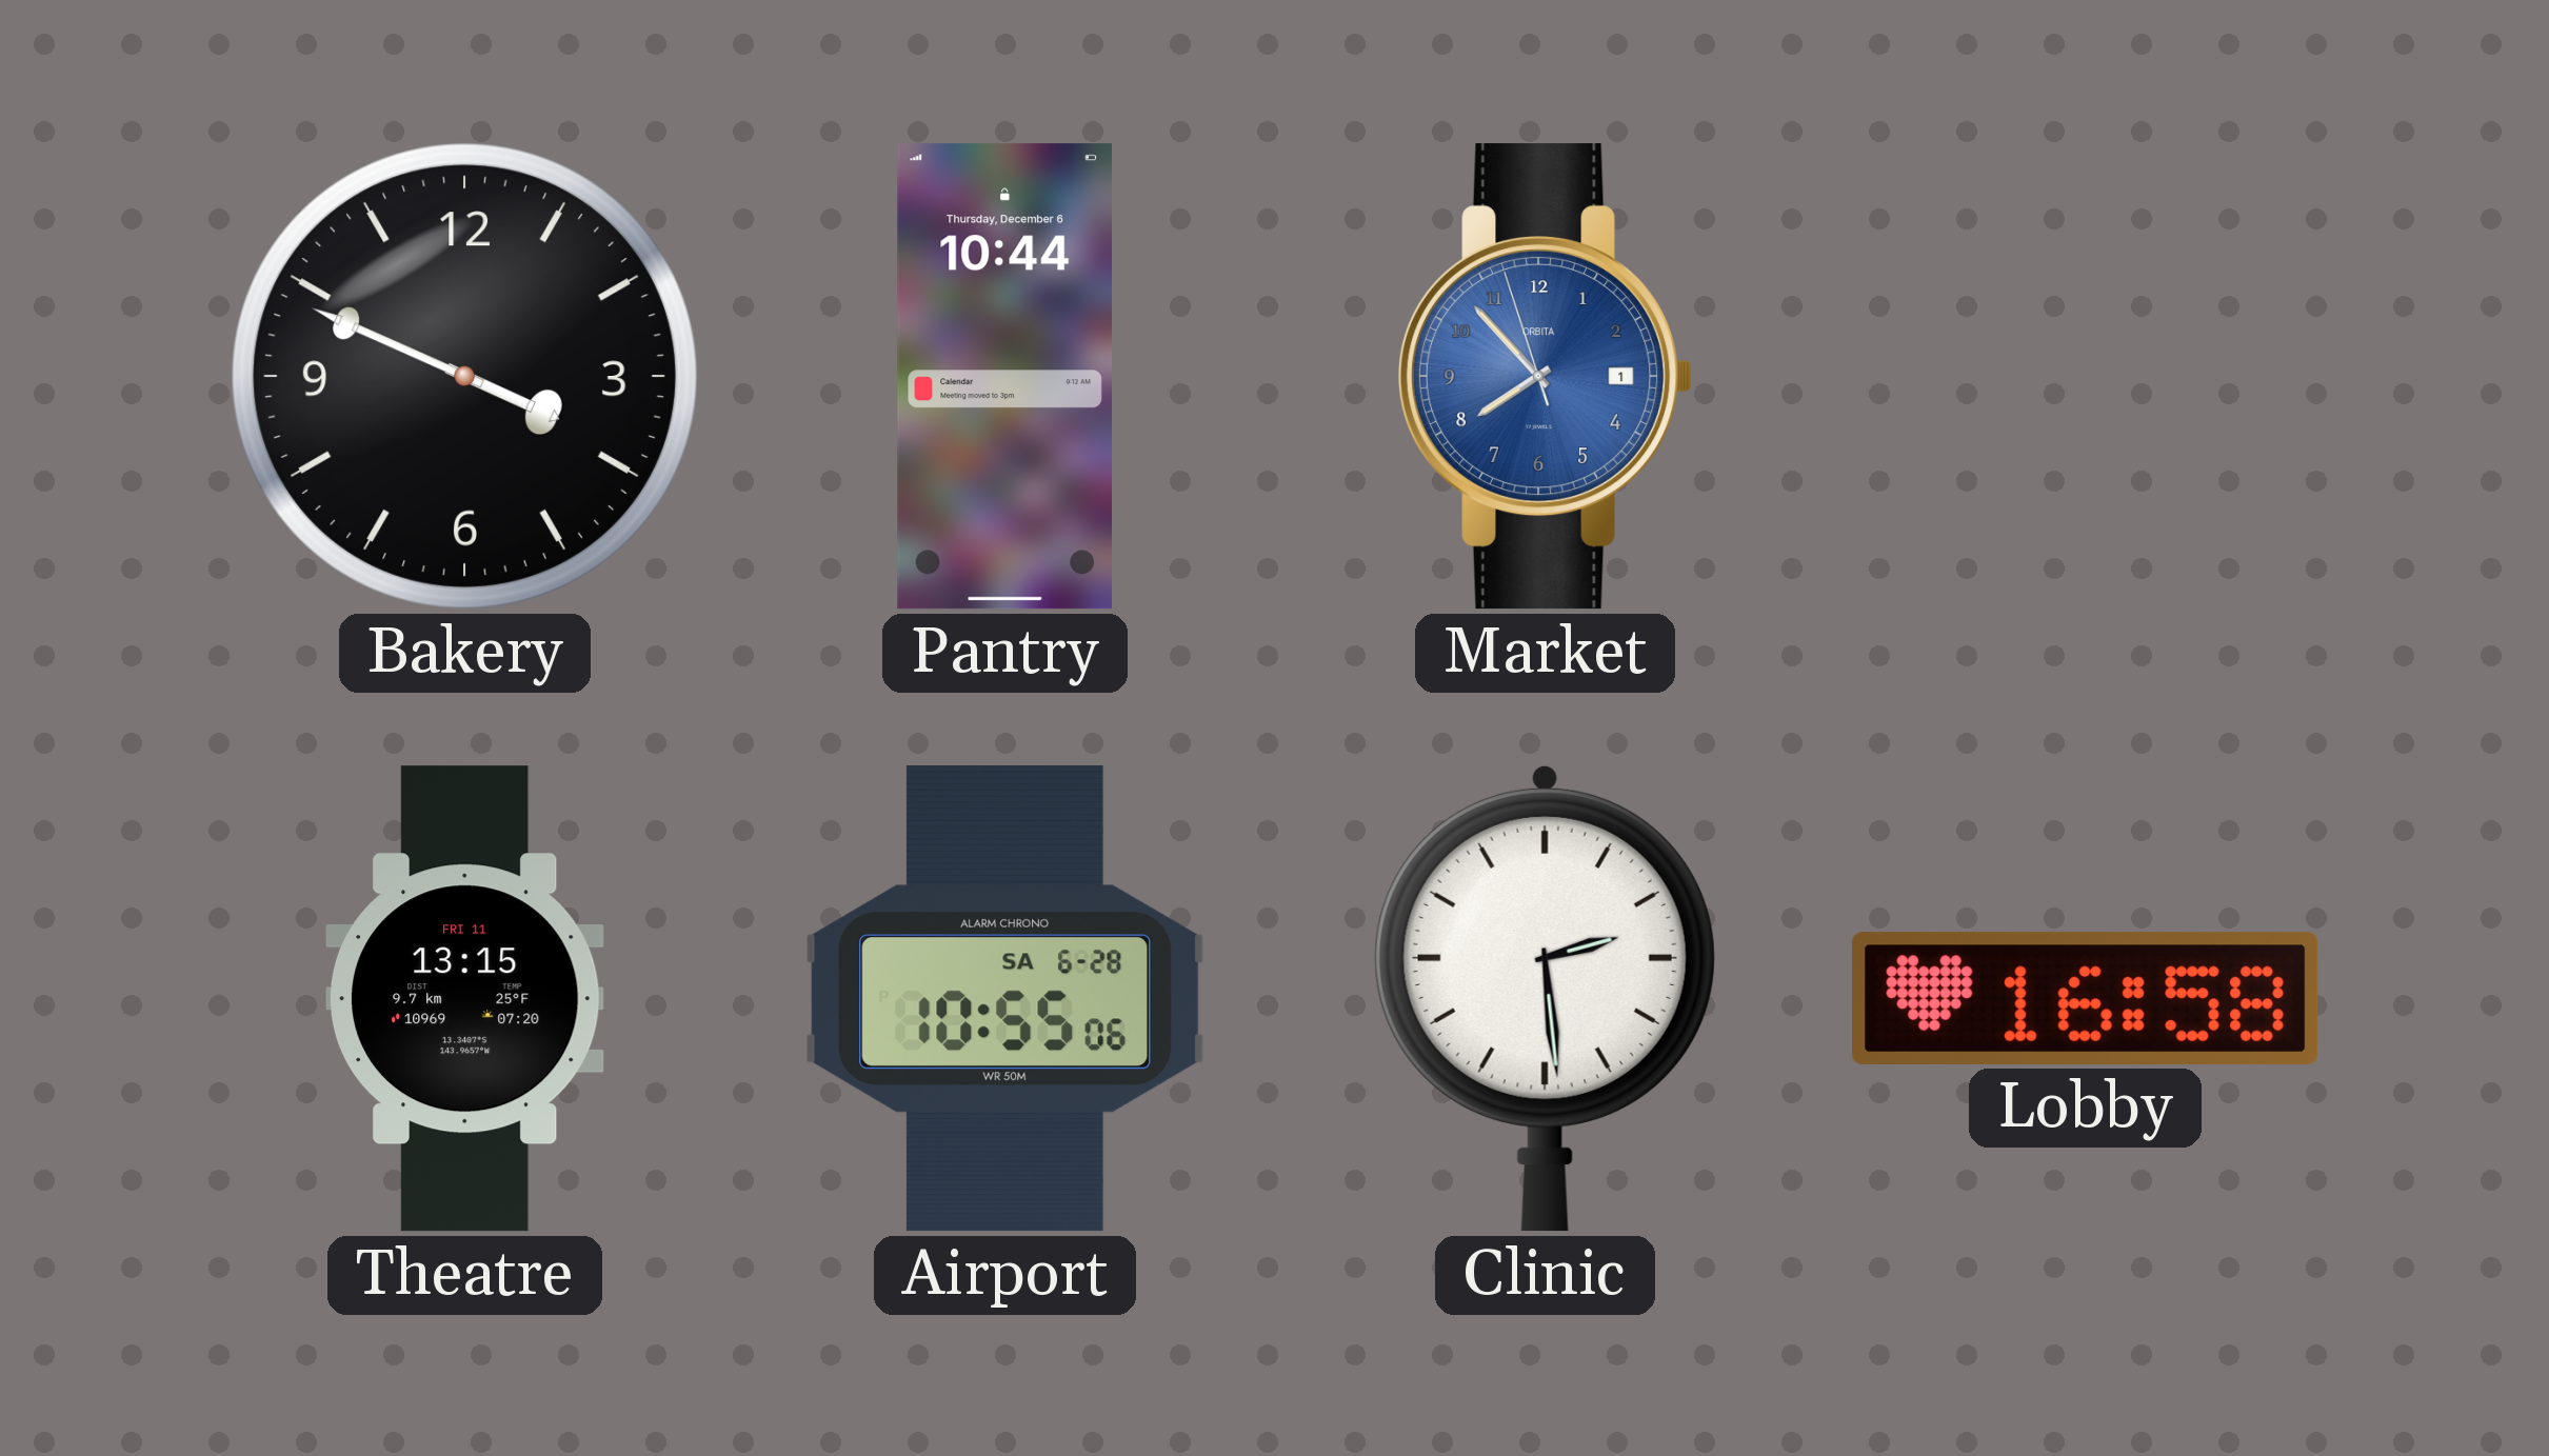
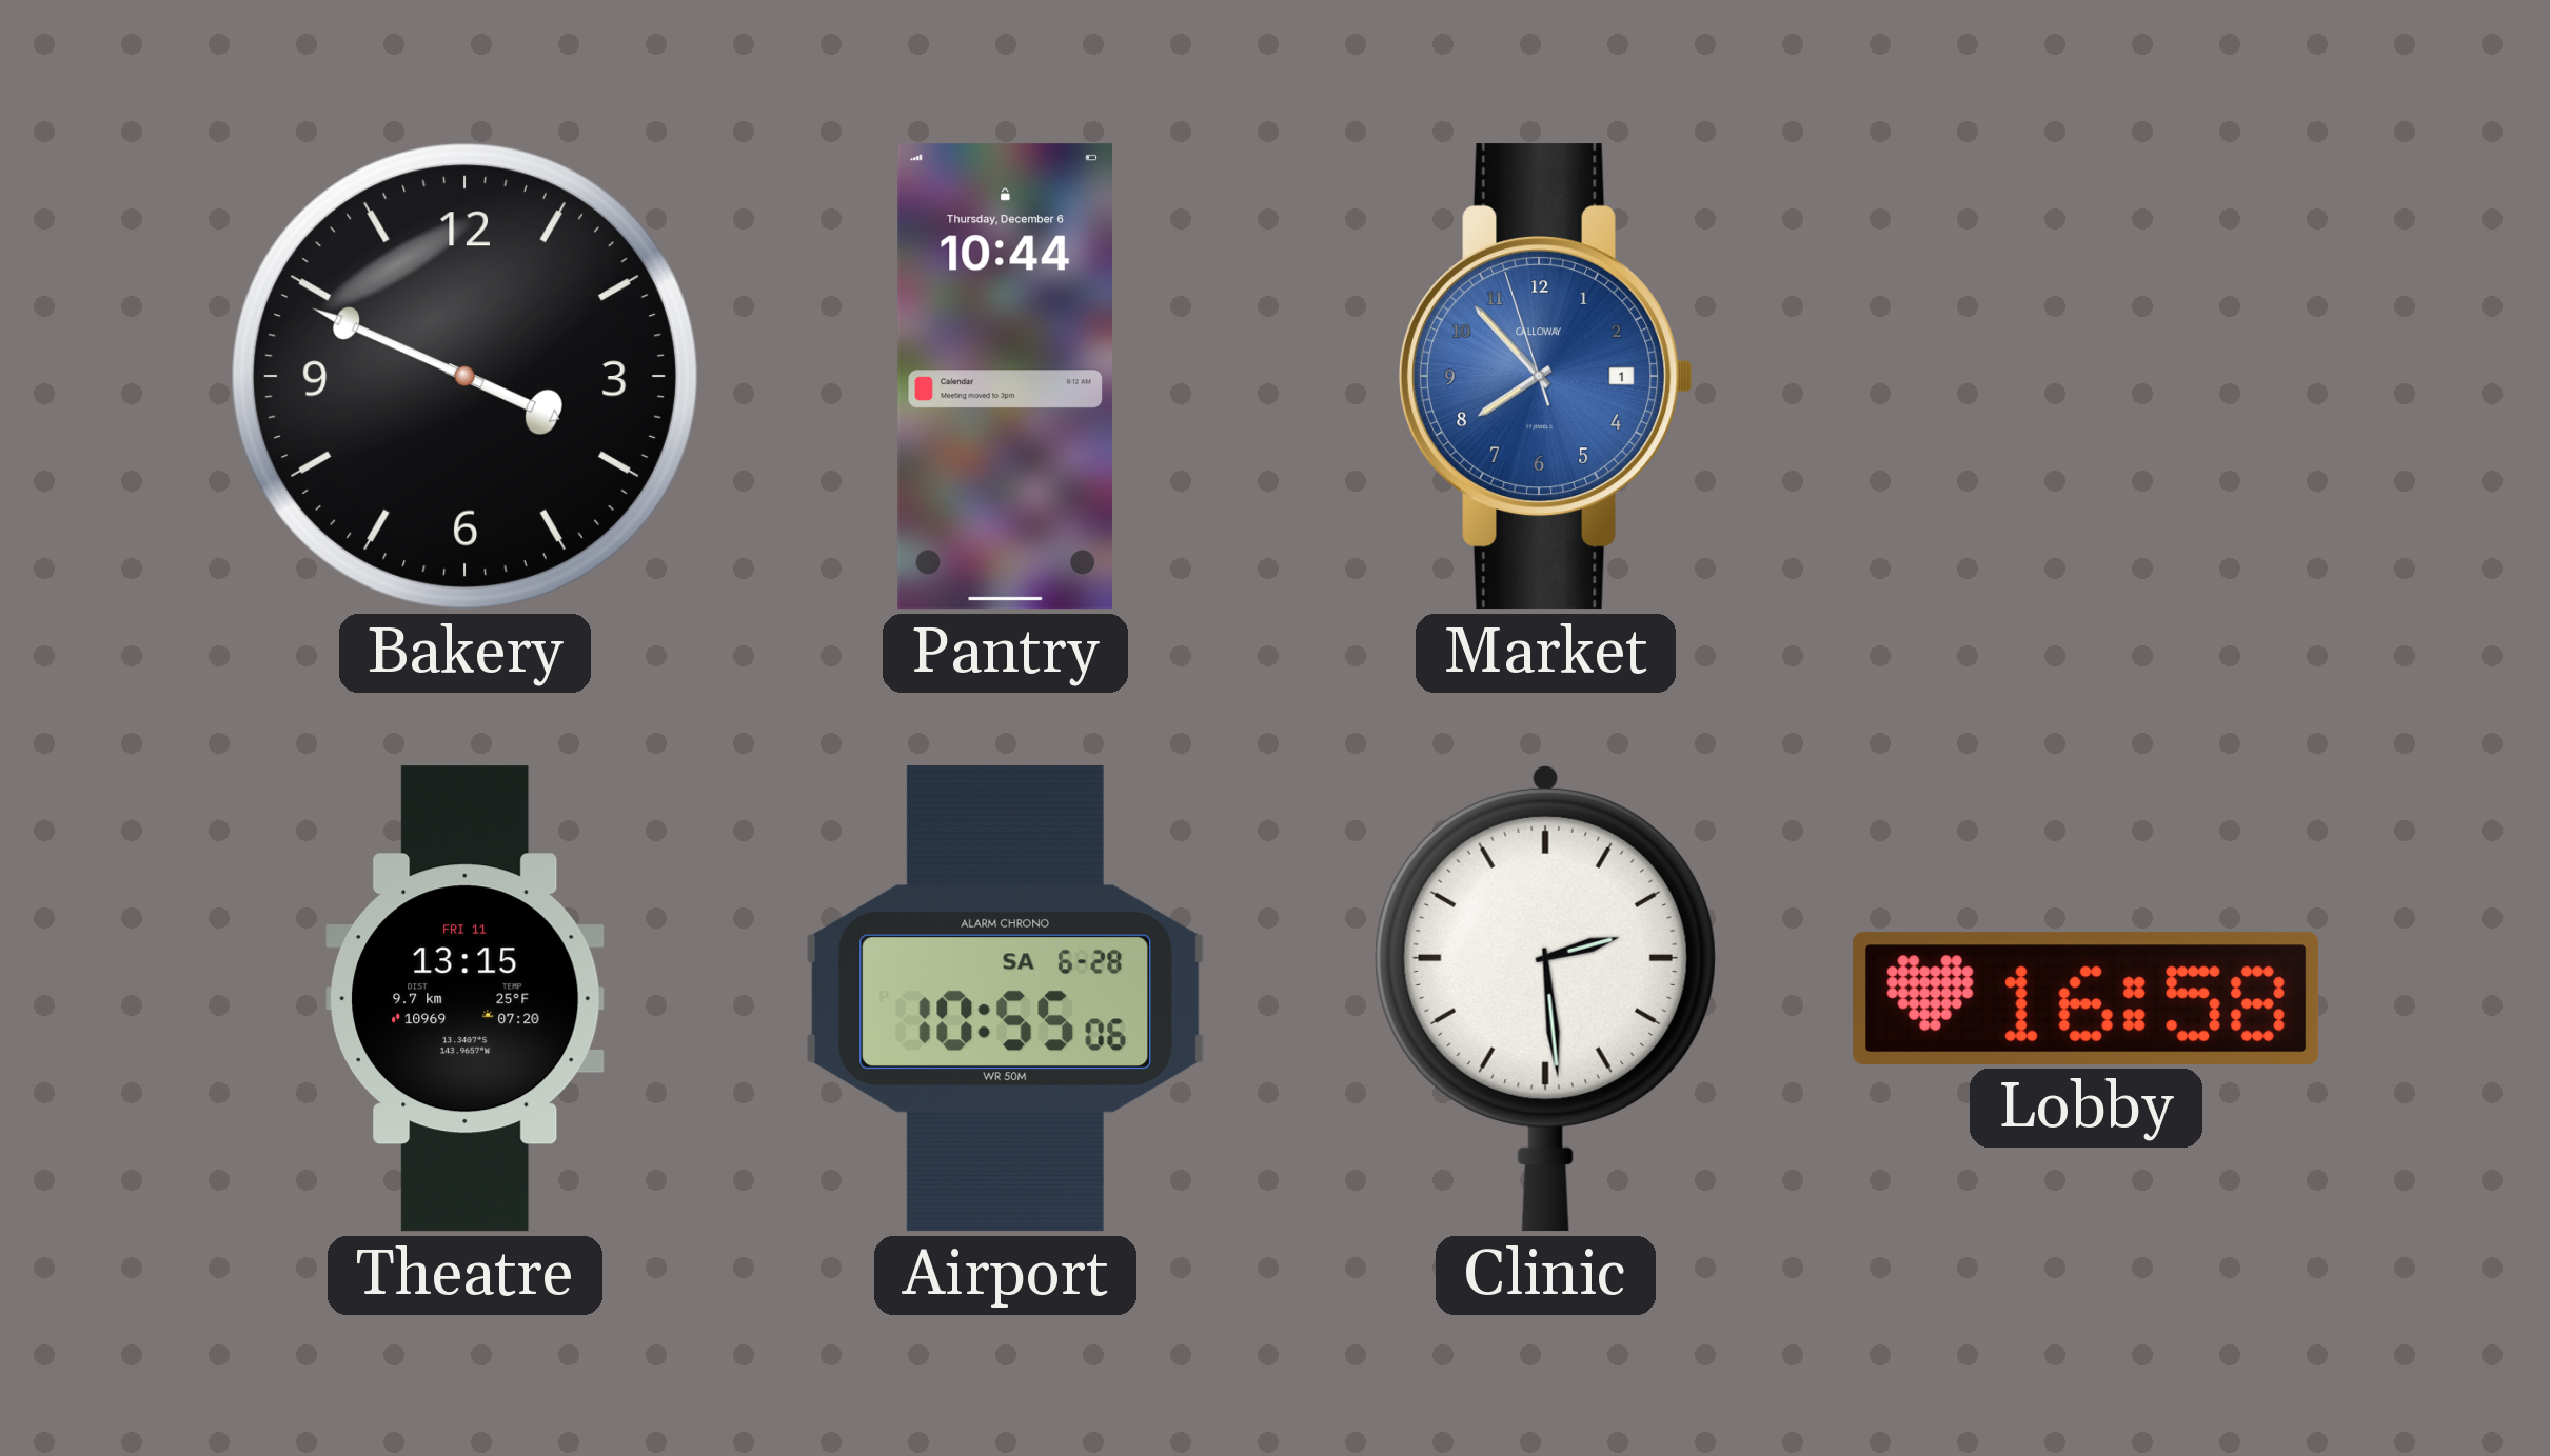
Market brand: ORBITA -> CALLOWAY (1546, 377)
